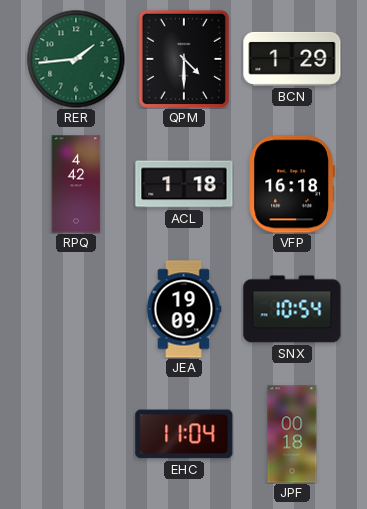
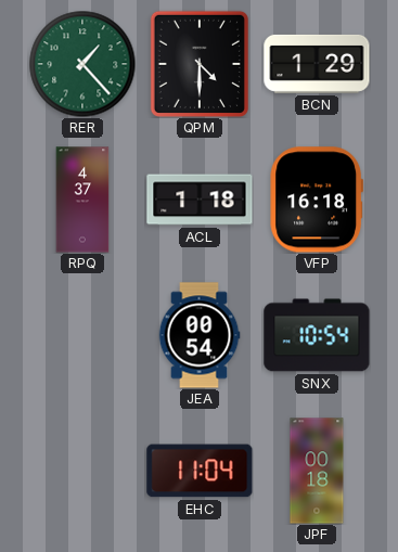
RER: 1:44 -> 1:23 (82, 64)
RPQ: 4:42 -> 4:37 (82, 200)
JEA: 19:09 -> 00:54 (200, 335)
